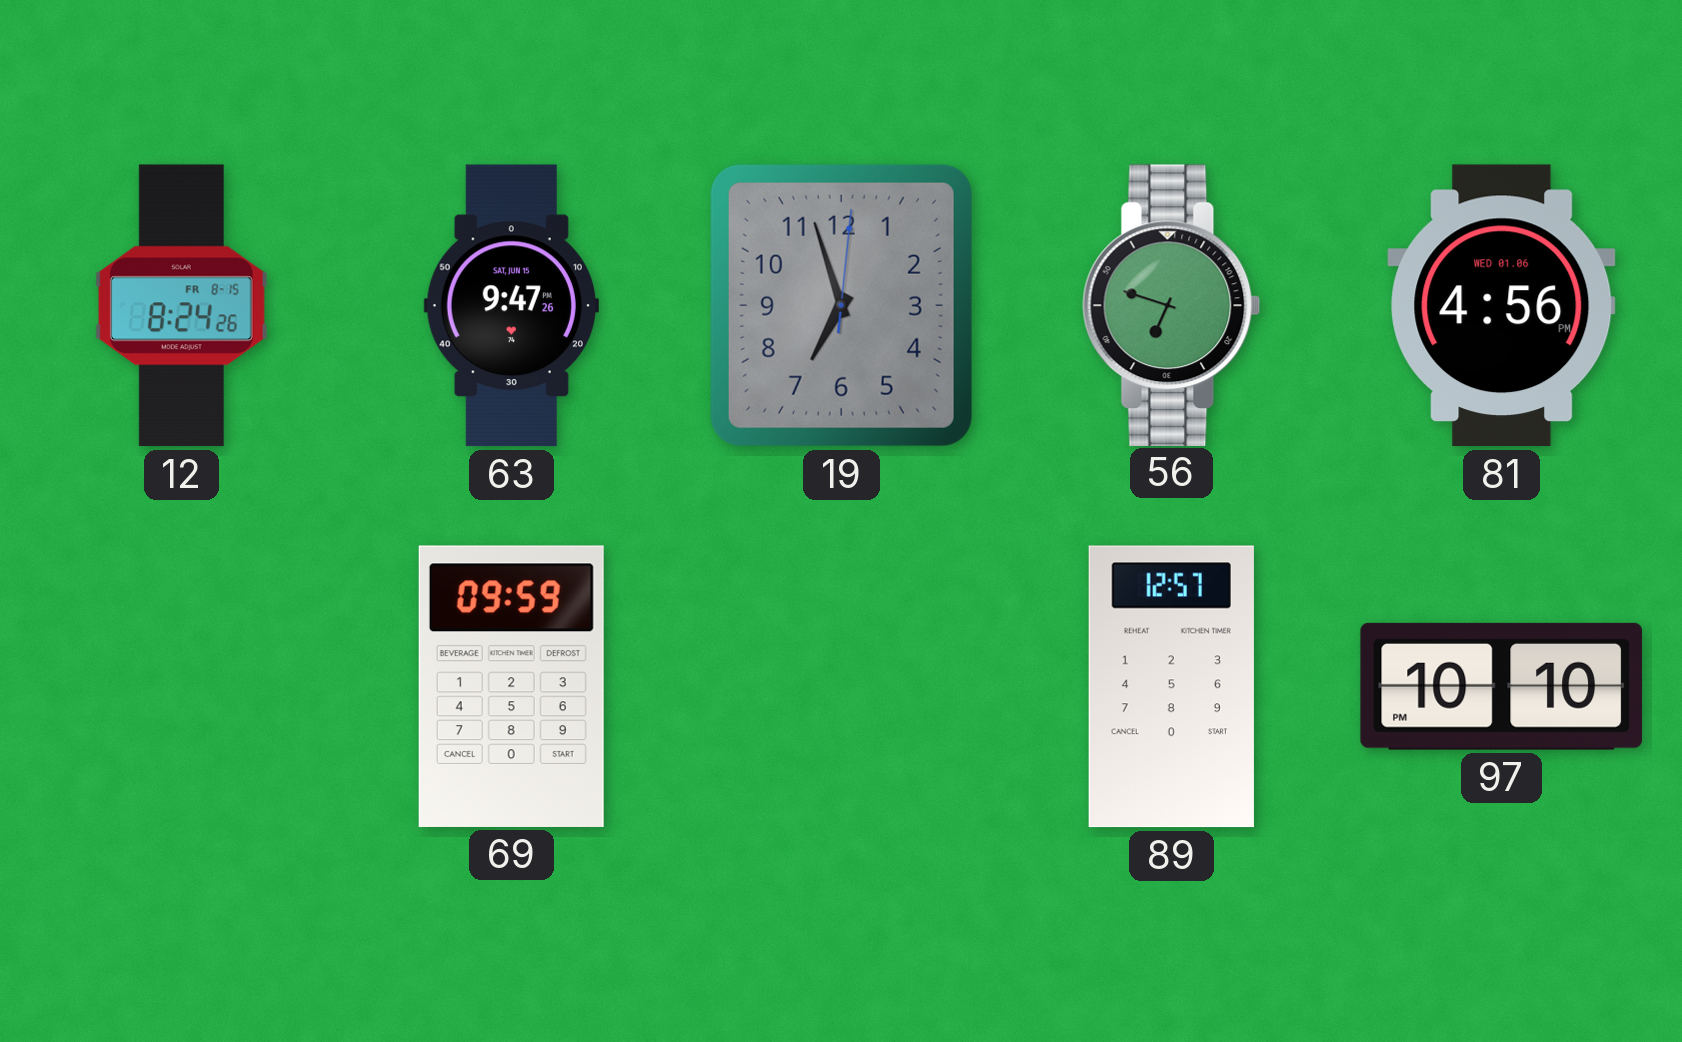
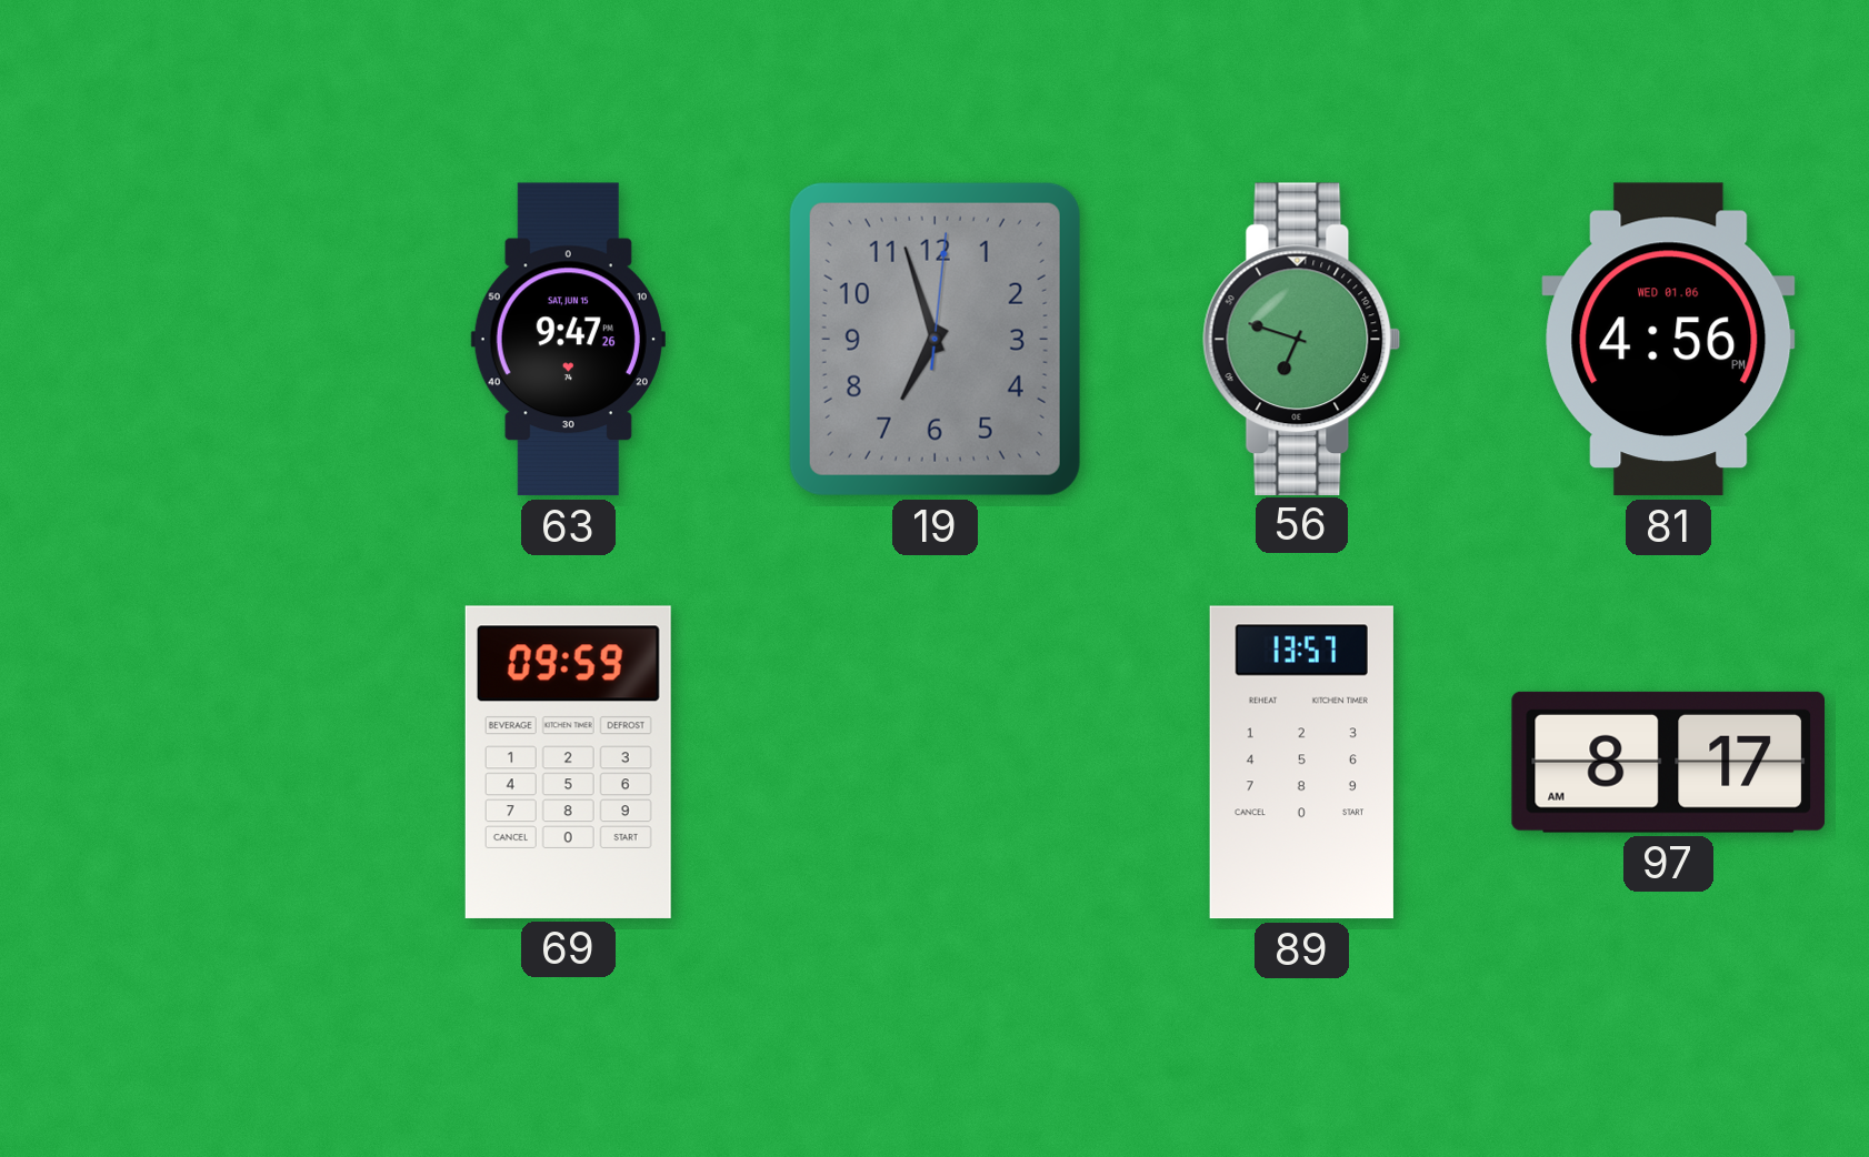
12: 8:24 -> none (181, 306)
89: 12:57 -> 13:57 (1301, 763)
97: 10:10 -> 8:17 (1668, 762)
